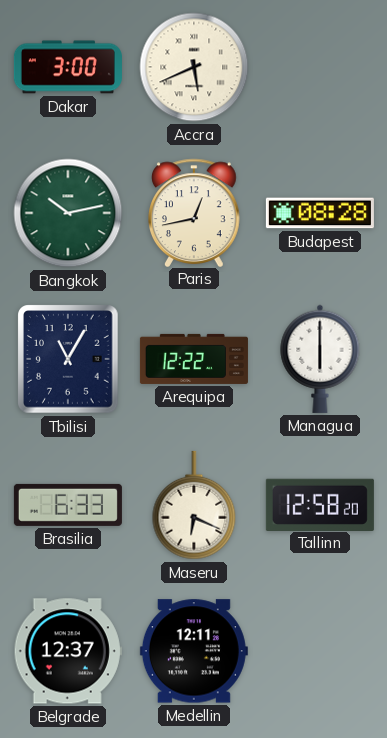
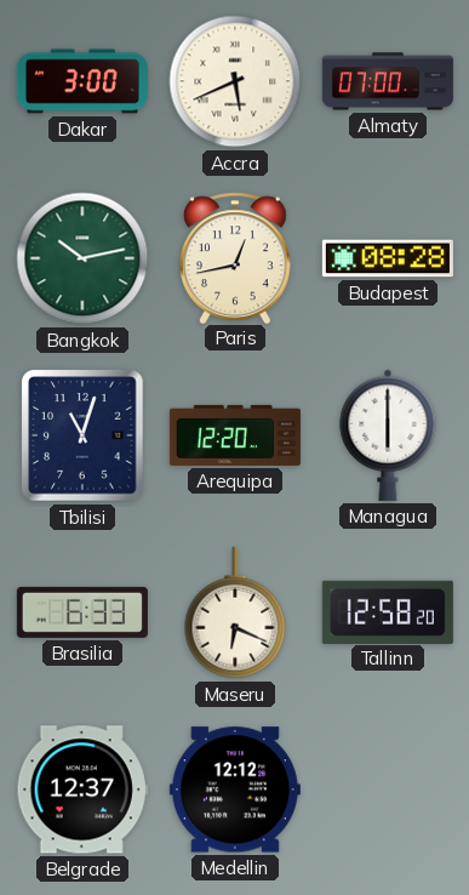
Almaty: none -> 07:00 (388, 81)
Tbilisi: 11:05 -> 11:03 (82, 435)
Arequipa: 12:22 -> 12:20 (235, 435)
Medellin: 12:11 -> 12:12 (235, 789)
